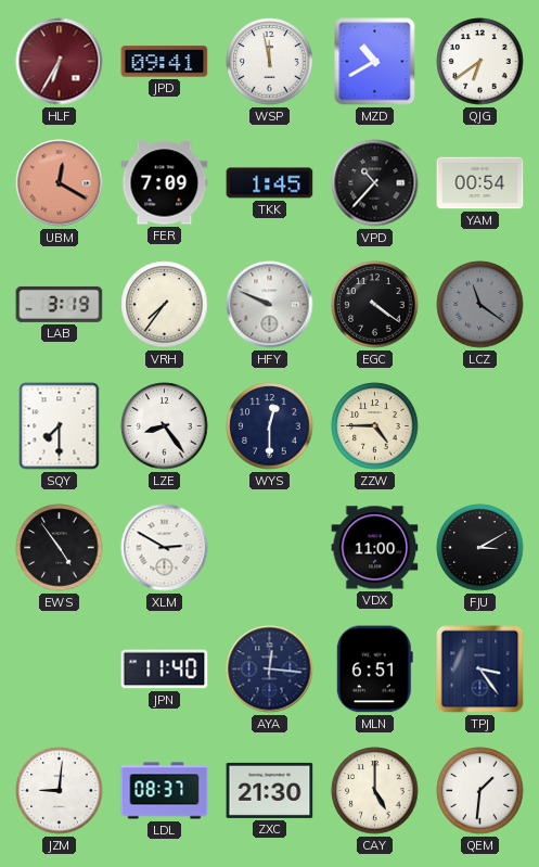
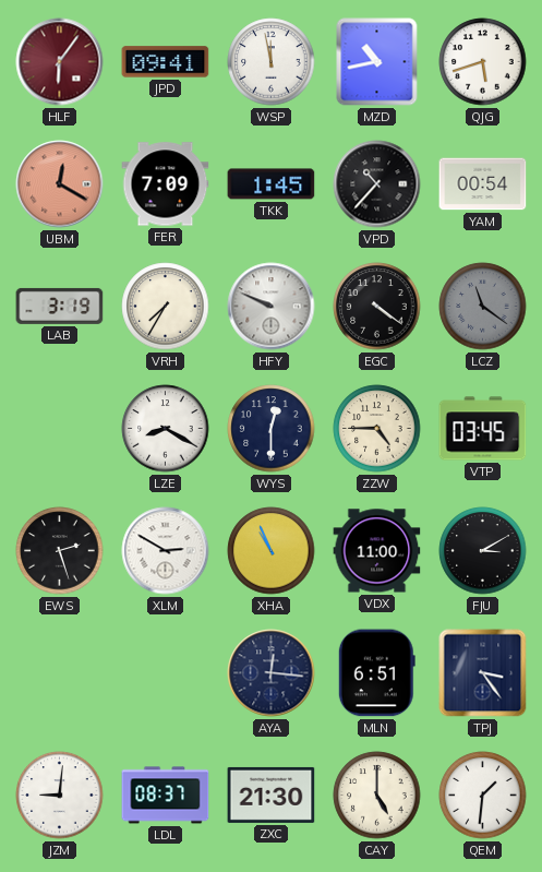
HLF: 6:35 -> 6:06 (60, 62)
MZD: 10:40 -> 10:43 (377, 62)
QJG: 6:39 -> 5:42 (483, 62)
VRH: 7:36 -> 7:35 (166, 307)
SQY: 7:30 -> none (60, 426)
LZE: 8:24 -> 8:20 (166, 429)
VTP: none -> 03:45 (483, 429)
EWS: 4:54 -> 2:27 (60, 551)
XHA: none -> 10:56 (272, 551)
JPN: 11:40 -> none (165, 670)
